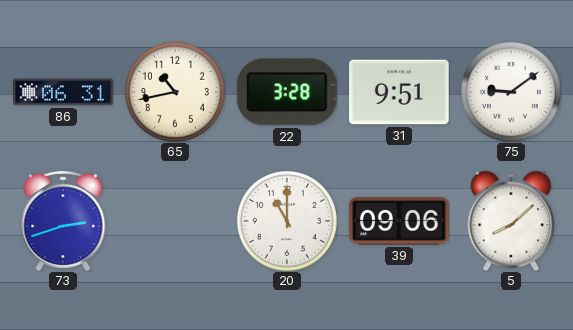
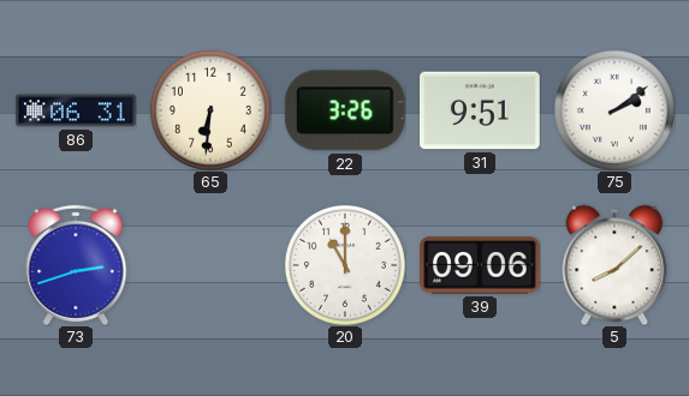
65: 10:43 -> 6:31 (210, 110)
22: 3:28 -> 3:26 (345, 110)
75: 9:09 -> 2:09 (614, 110)
